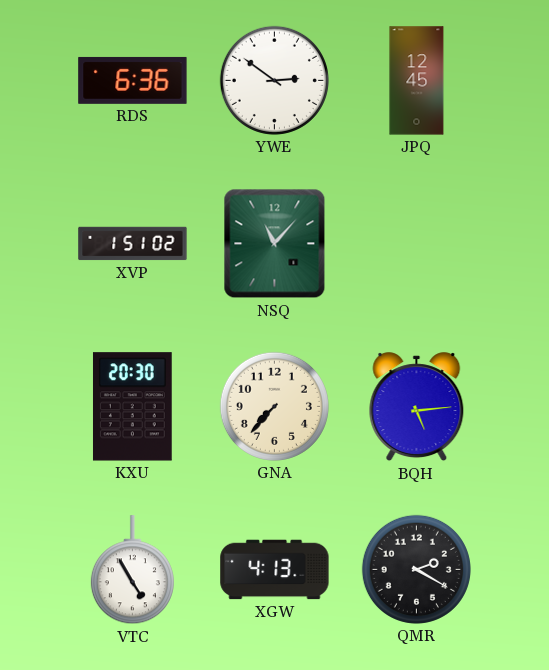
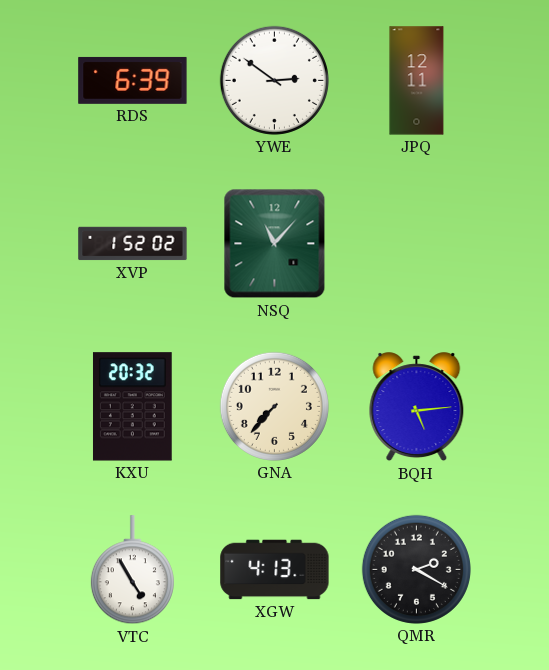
RDS: 6:36 -> 6:39 (133, 80)
JPQ: 12:45 -> 12:11 (417, 81)
XVP: 1:51 -> 1:52 (133, 244)
KXU: 20:30 -> 20:32 (132, 407)
